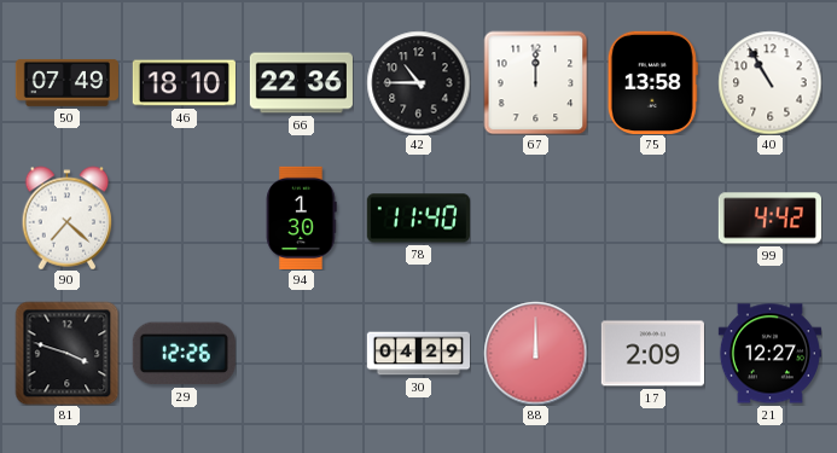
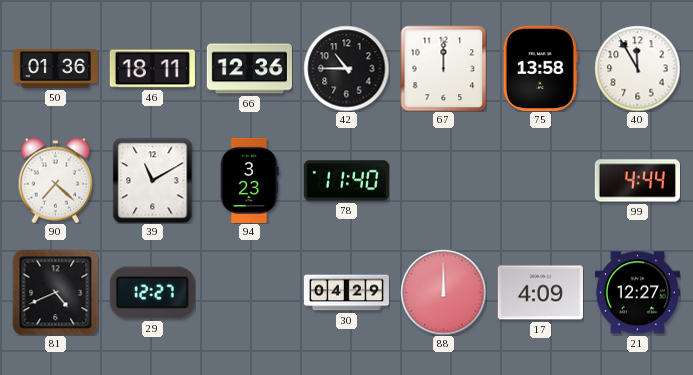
50: 07:49 -> 01:36 (55, 68)
46: 18:10 -> 18:11 (152, 69)
66: 22:36 -> 12:36 (249, 69)
40: 10:55 -> 11:55 (637, 68)
39: none -> 11:10 (153, 180)
94: 1:30 -> 3:23 (249, 180)
99: 4:42 -> 4:44 (637, 181)
81: 3:48 -> 4:41 (55, 292)
29: 12:26 -> 12:27 (152, 293)
17: 2:09 -> 4:09 (540, 293)
